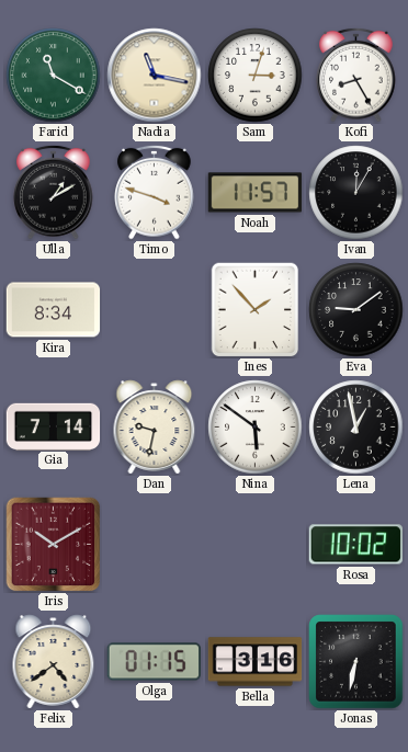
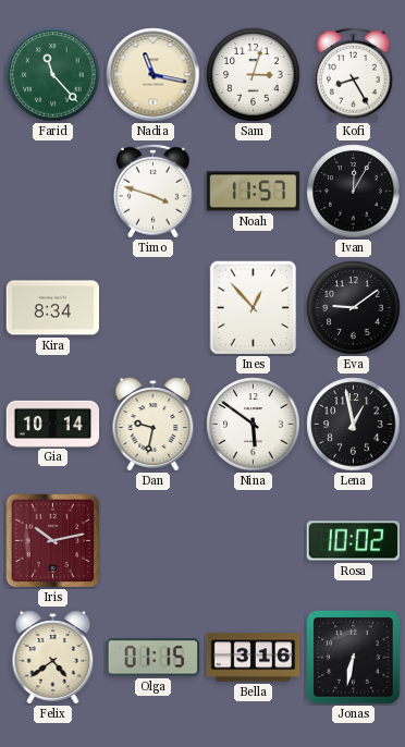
Farid: 11:20 -> 11:23 (53, 75)
Ulla: 1:10 -> none (54, 192)
Ines: 1:53 -> 12:53 (254, 308)
Gia: 7:14 -> 10:14 (53, 424)
Iris: 10:10 -> 10:13 (53, 541)
